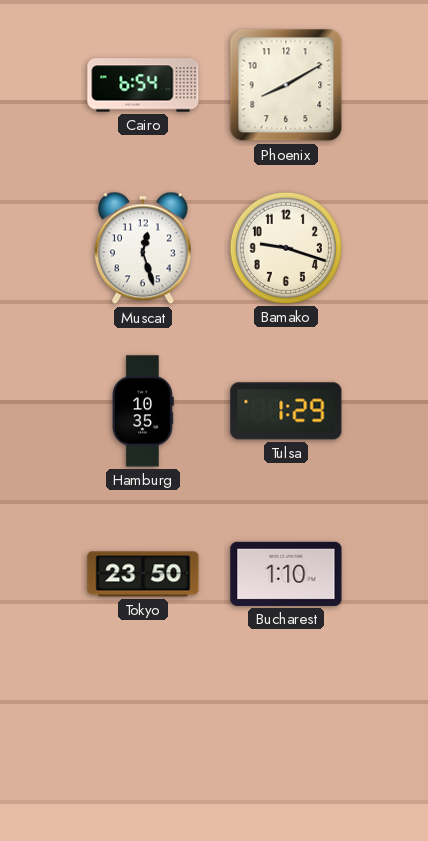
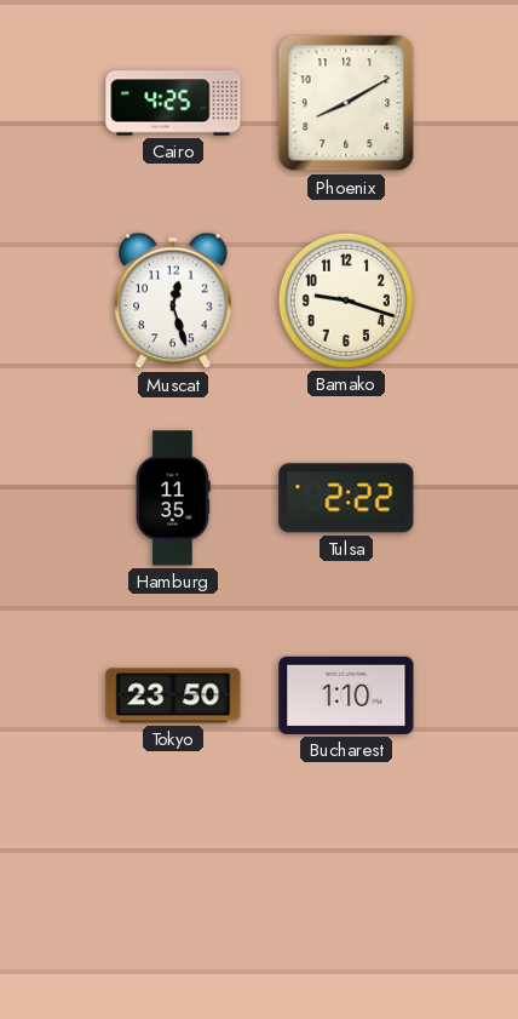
Cairo: 6:54 -> 4:25 (173, 103)
Hamburg: 10:35 -> 11:35 (174, 498)
Tulsa: 1:29 -> 2:22 (346, 498)
